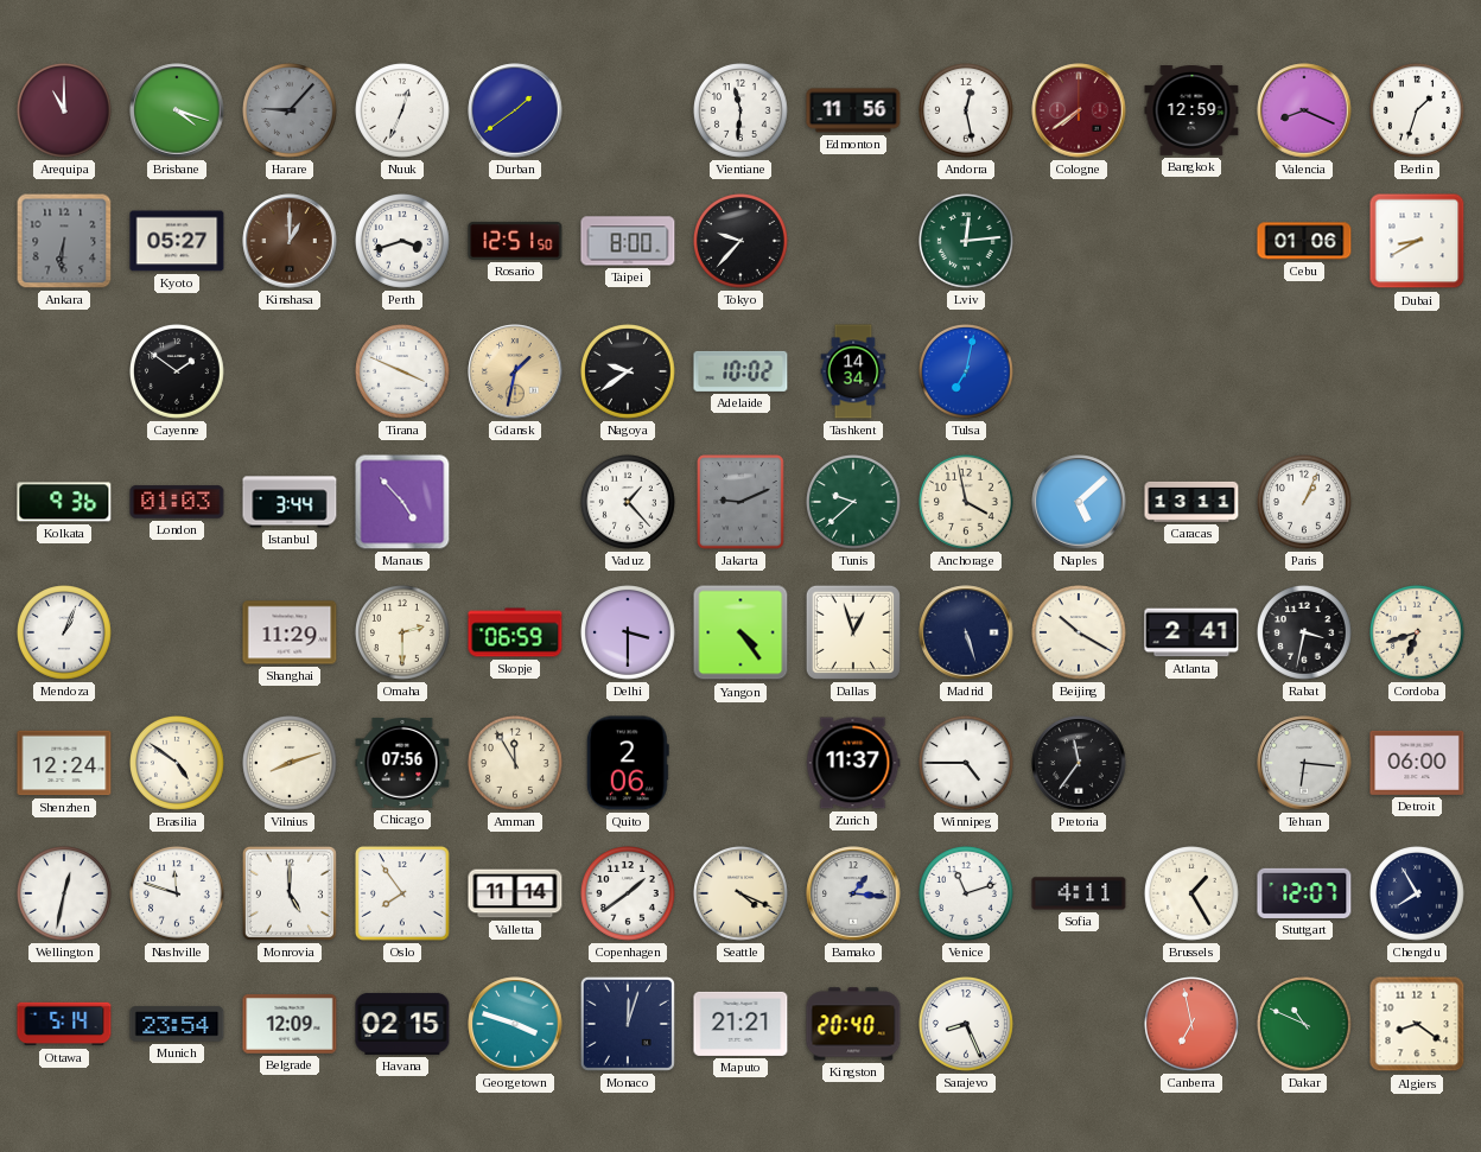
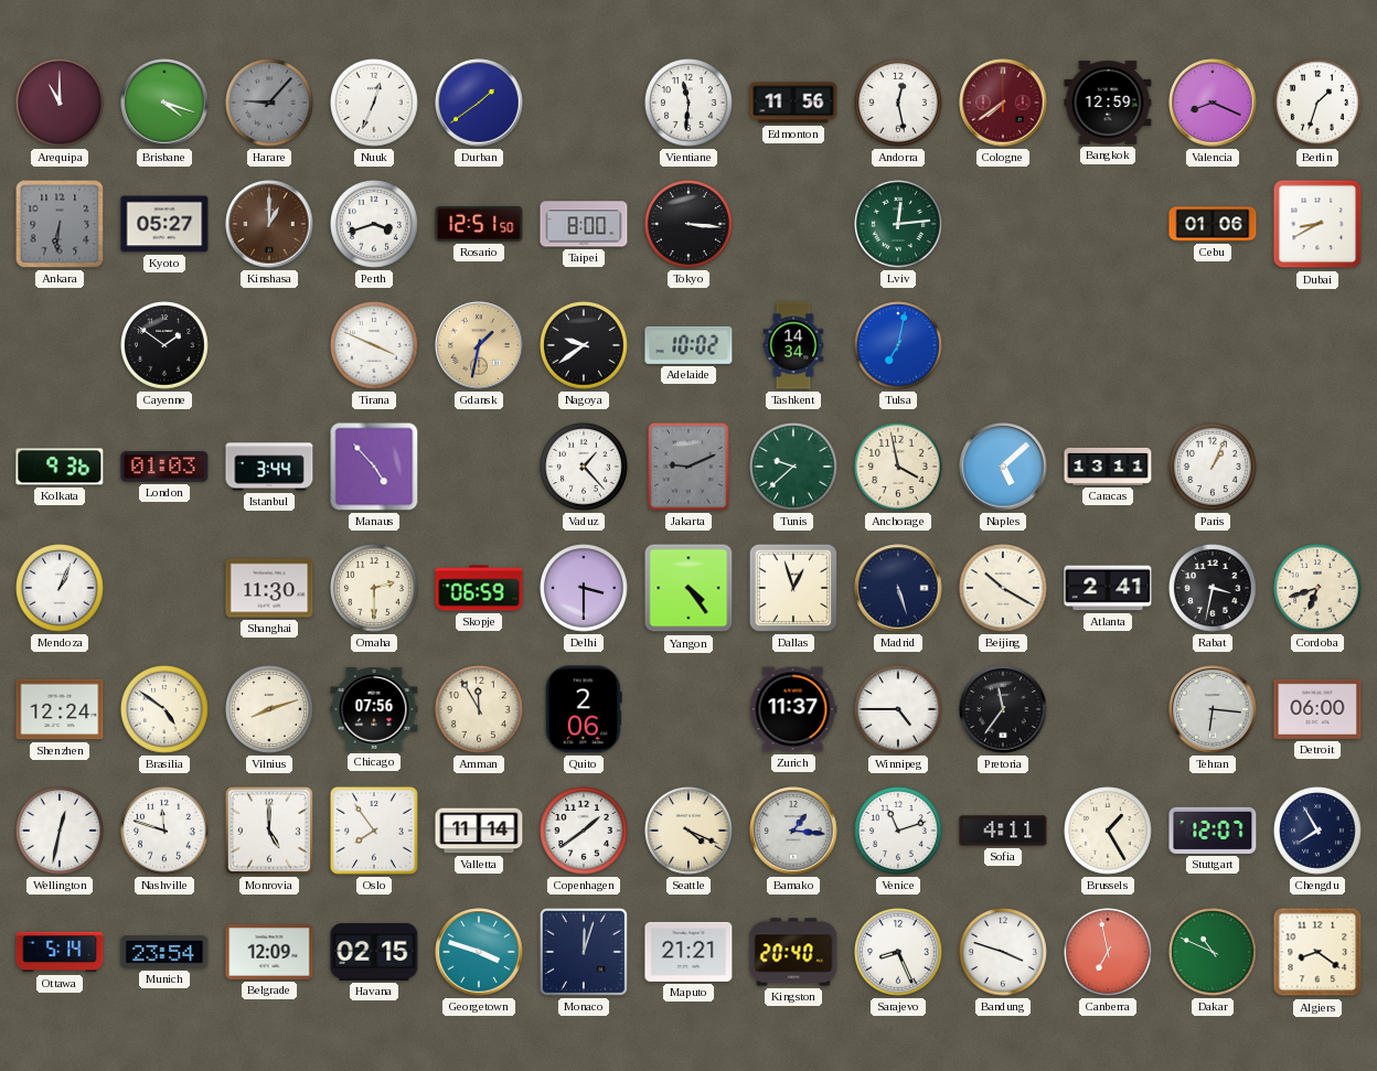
Tokyo: 9:37 -> 3:16 (690, 225)
Shanghai: 11:29 -> 11:30 (269, 588)
Bandung: none -> 3:48 (1004, 953)
